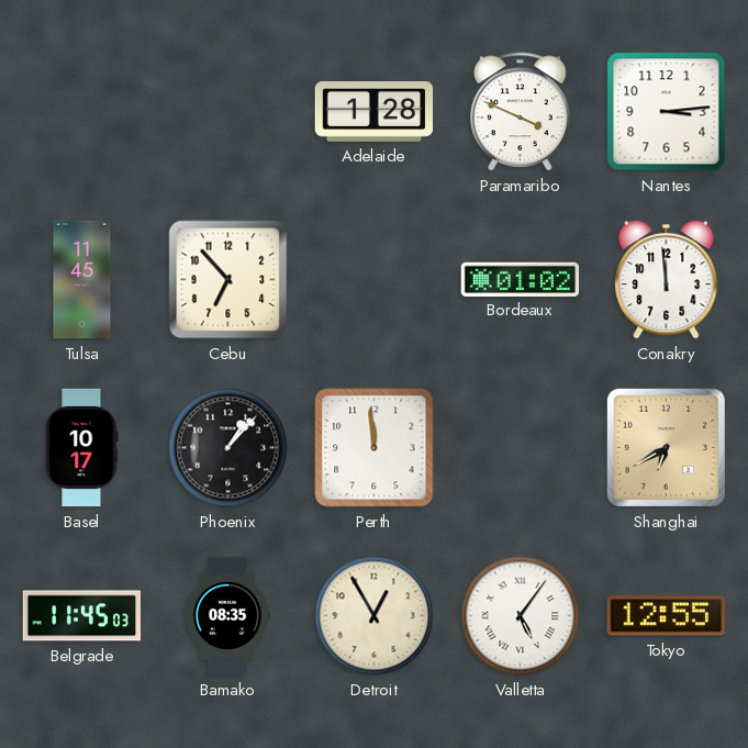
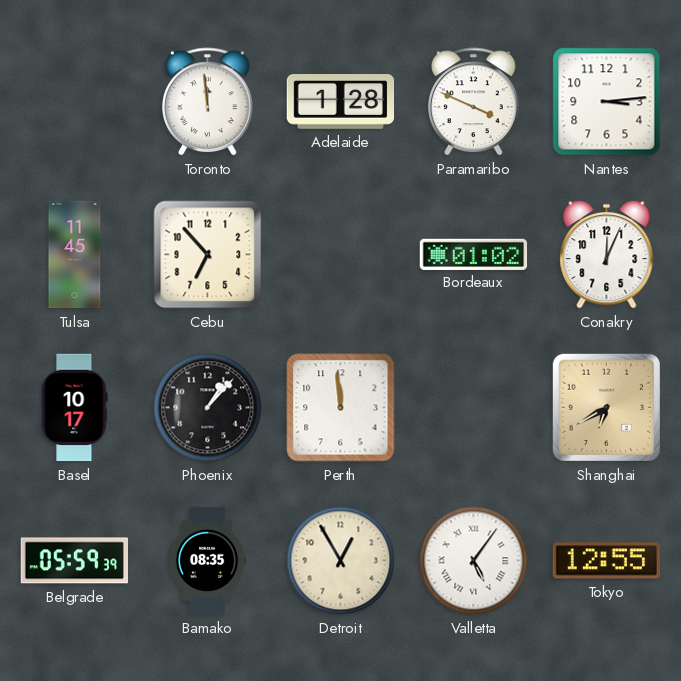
Toronto: none -> 11:59 (208, 102)
Conakry: 11:59 -> 12:04 (607, 254)
Belgrade: 11:45 -> 05:59 (74, 561)
